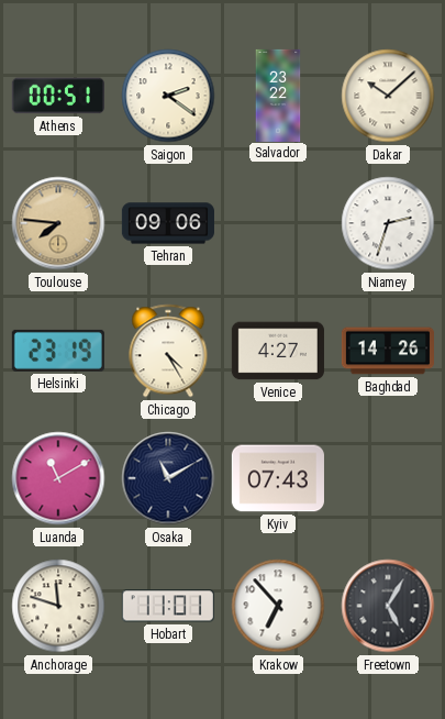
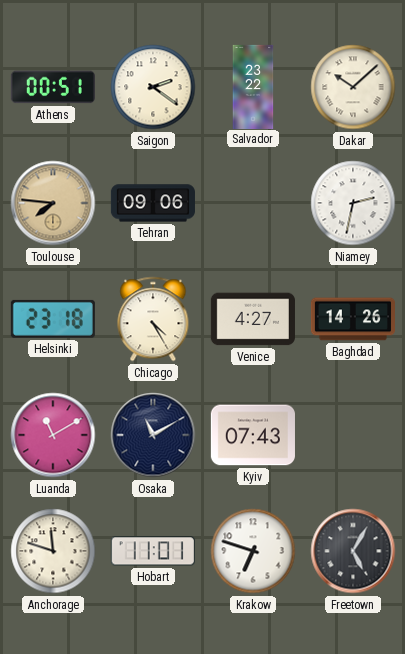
Niamey: 2:33 -> 2:32 (353, 203)
Helsinki: 23:19 -> 23:18 (53, 319)
Krakow: 6:53 -> 6:48 (253, 551)
